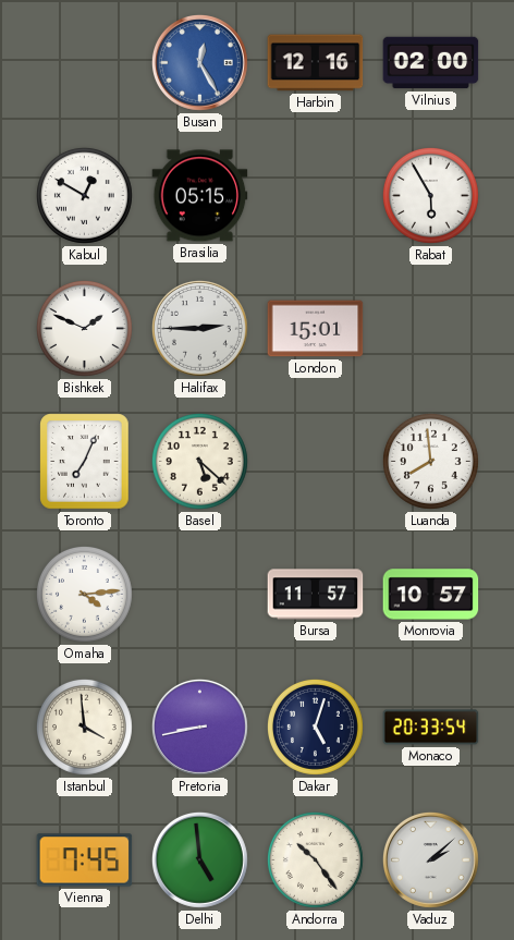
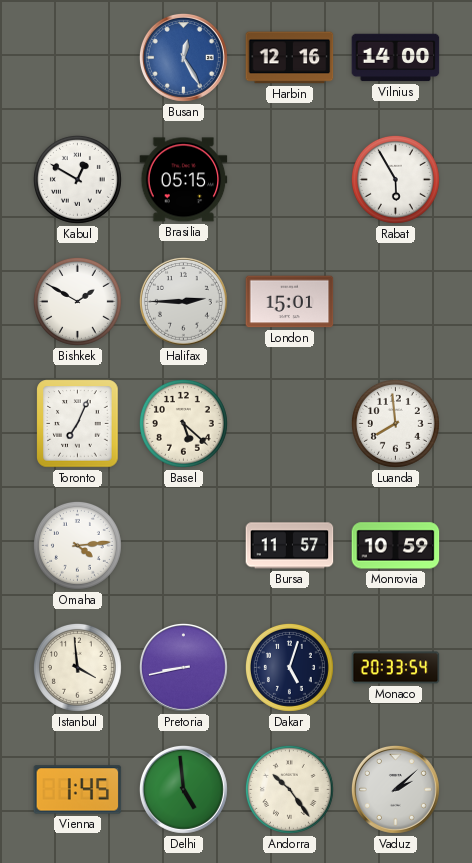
Vilnius: 02:00 -> 14:00 (396, 58)
Bishkek: 1:49 -> 1:50 (77, 301)
Monrovia: 10:57 -> 10:59 (396, 546)
Vienna: 7:45 -> 1:45 (78, 790)
